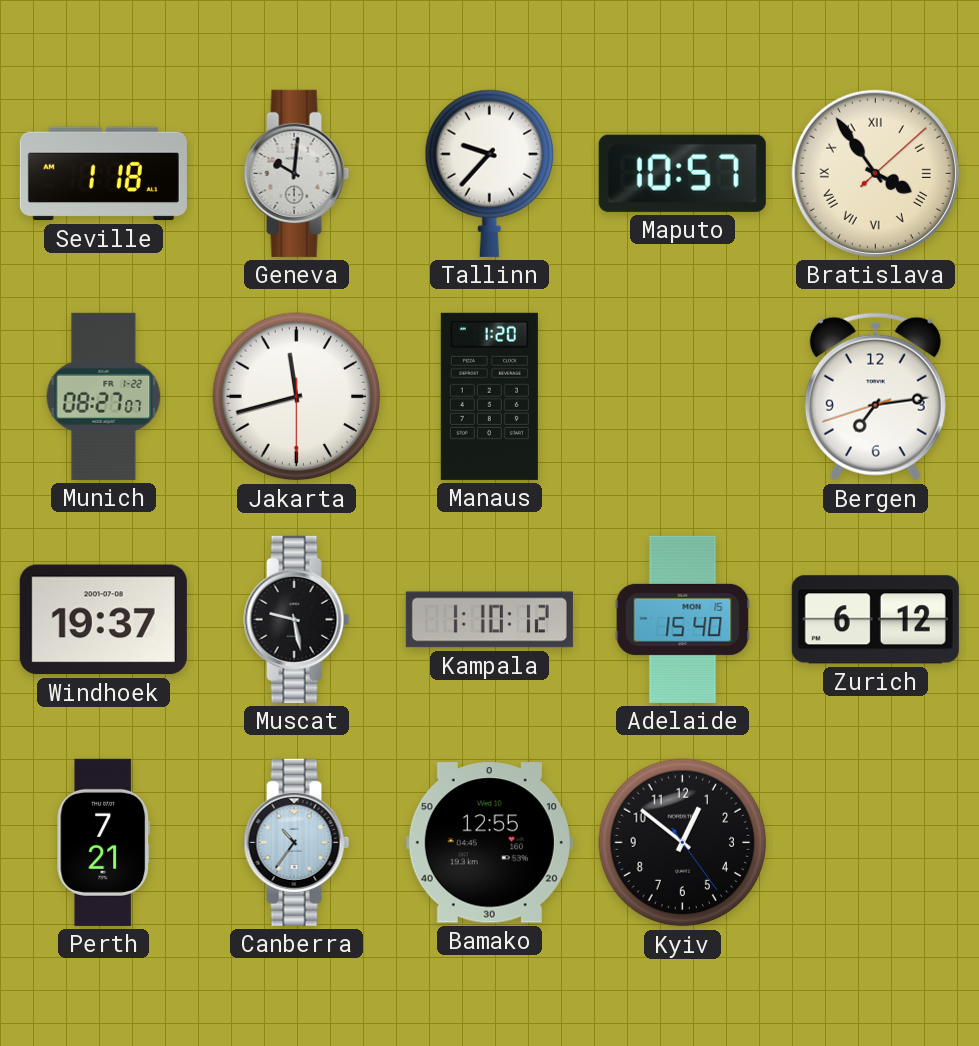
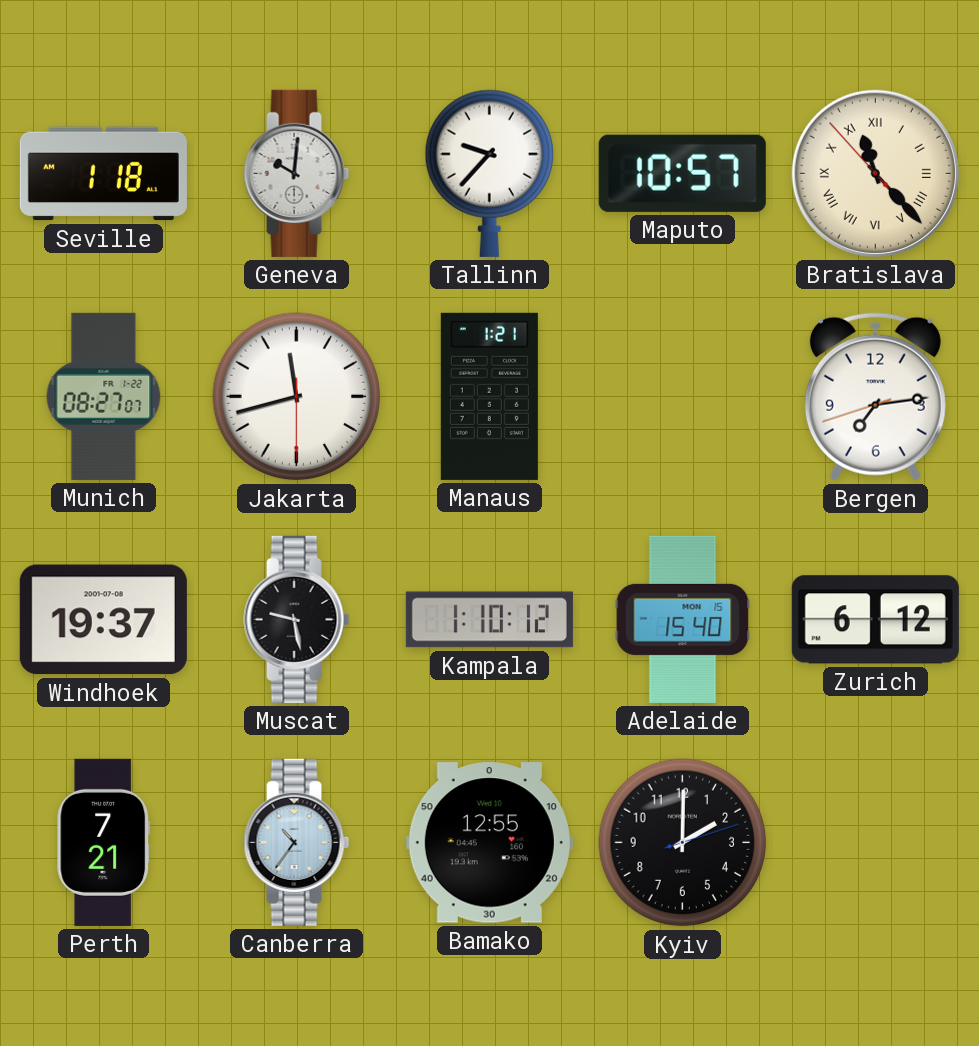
Bratislava: 3:54 -> 11:22 (875, 173)
Manaus: 1:20 -> 1:21 (489, 396)
Kyiv: 12:51 -> 2:00 (683, 843)
